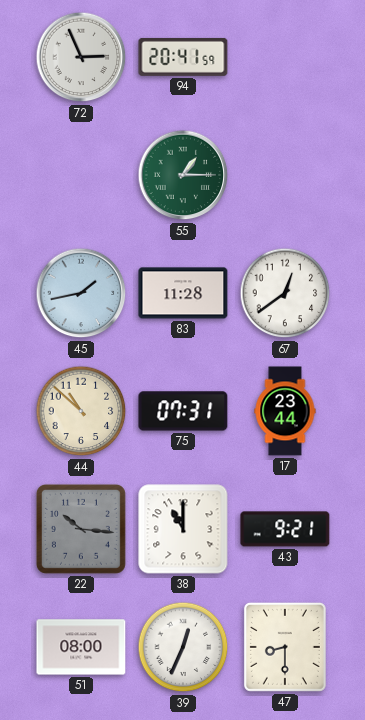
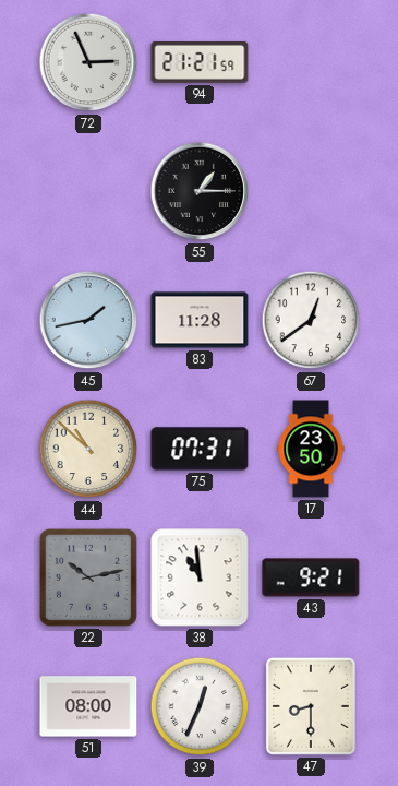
94: 20:41 -> 21:21 (200, 62)
55 dial: green -> black (200, 191)
17: 23:44 -> 23:50 (311, 449)
22: 10:16 -> 10:13 (88, 577)
38: 11:00 -> 10:59 (200, 577)
